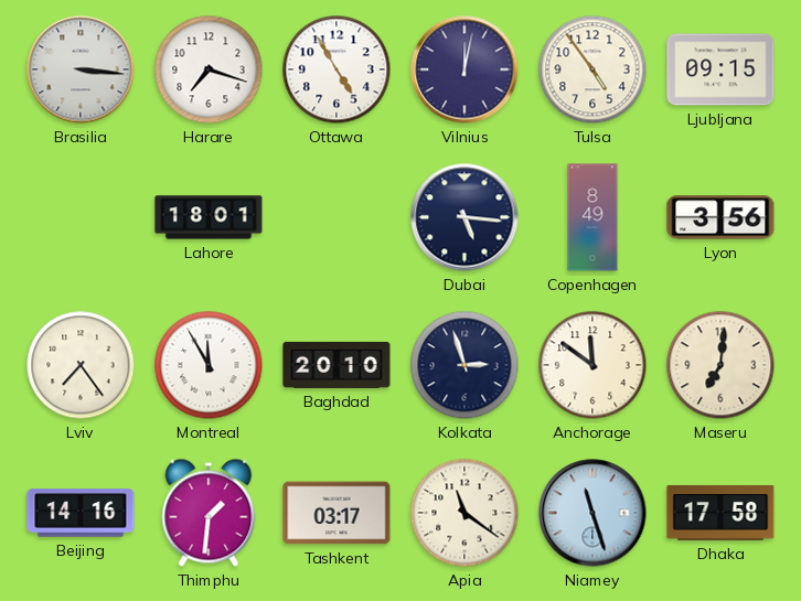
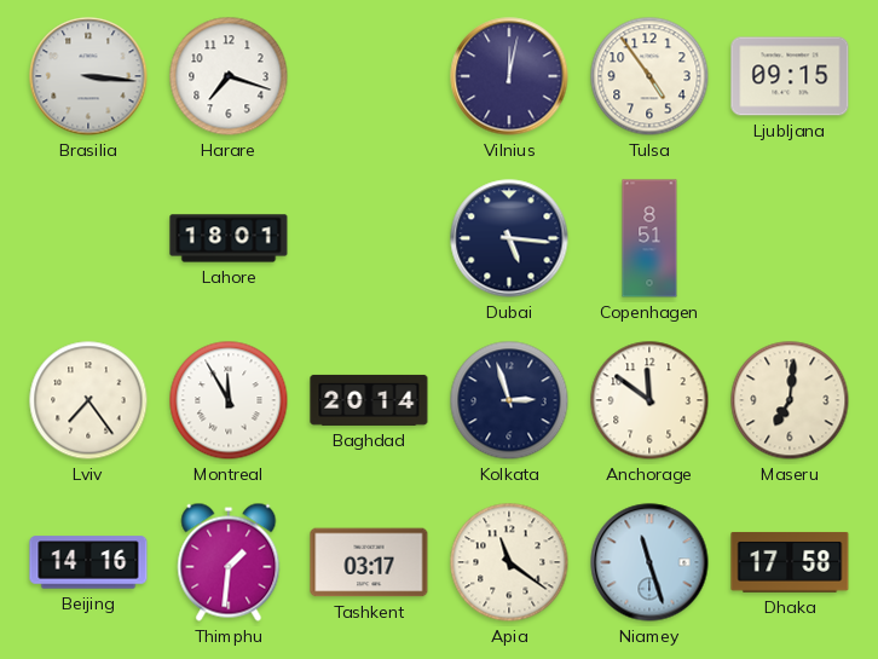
Ottawa: 4:55 -> none (337, 69)
Copenhagen: 8:49 -> 8:51 (649, 238)
Lyon: 3:56 -> none (720, 217)
Baghdad: 20:10 -> 20:14 (369, 400)
